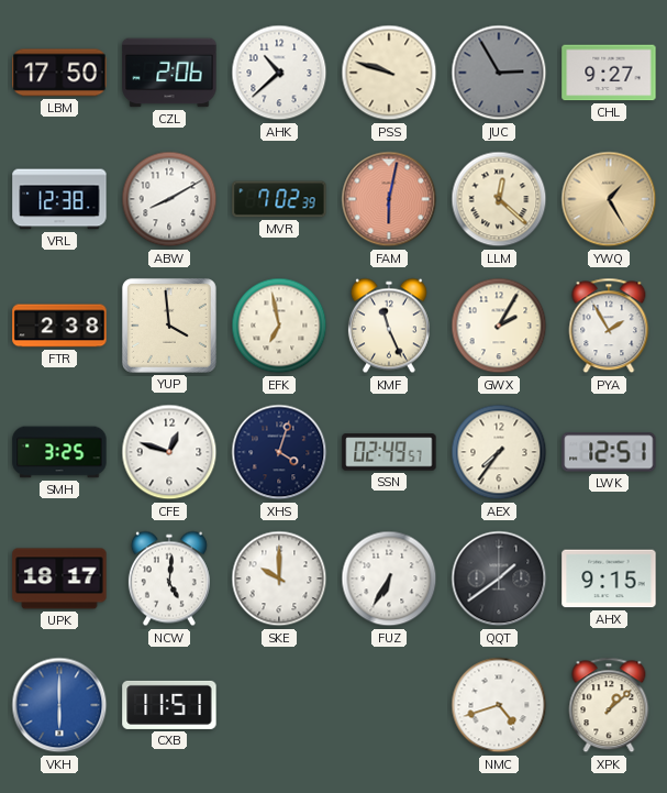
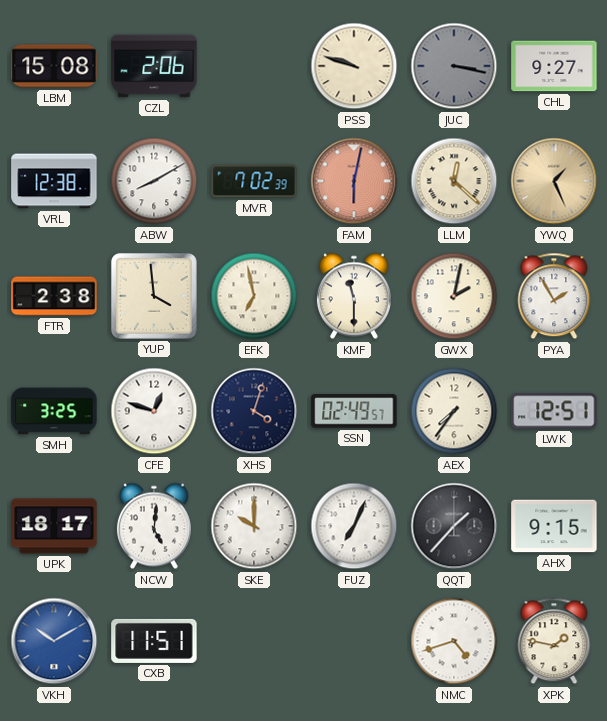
LBM: 17:50 -> 15:08 (54, 66)
AHK: 10:38 -> none (279, 73)
JUC: 2:55 -> 3:17 (454, 66)
YWQ: 1:25 -> 1:26 (554, 181)
KMF: 11:26 -> 11:30 (354, 296)
GWX: 2:05 -> 2:02 (454, 296)
FUZ: 6:35 -> 7:04 (354, 526)
QQT: 1:39 -> 1:37 (454, 526)
VKH: 6:00 -> 10:10 (54, 641)
XPK: 1:08 -> 1:47 (554, 641)
